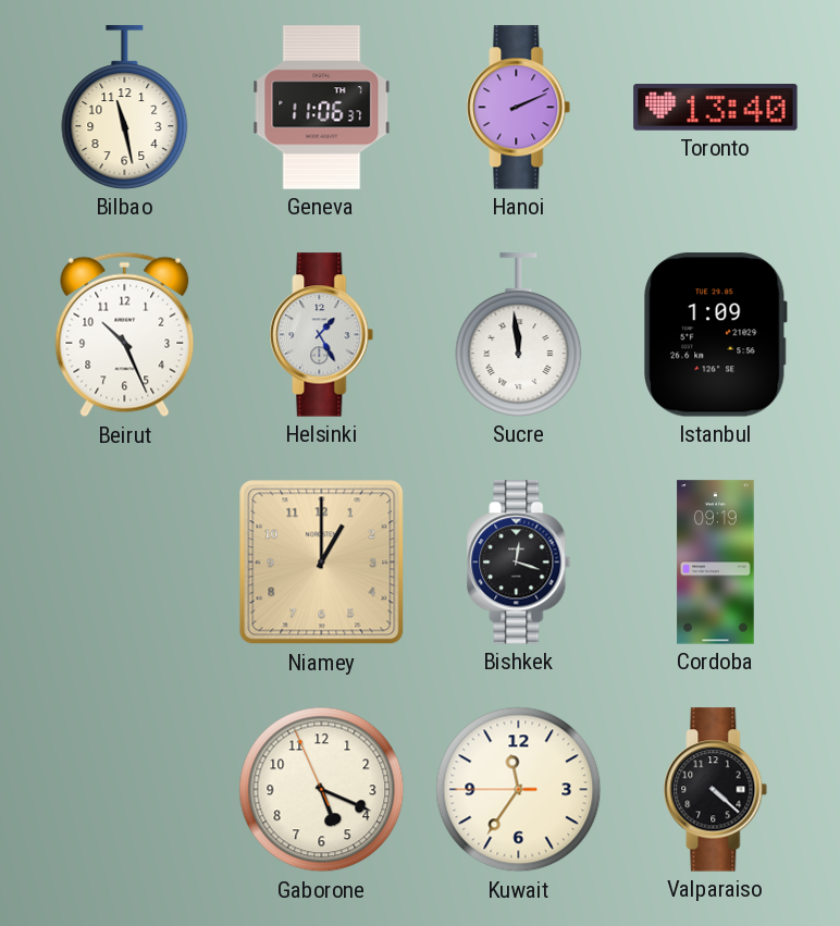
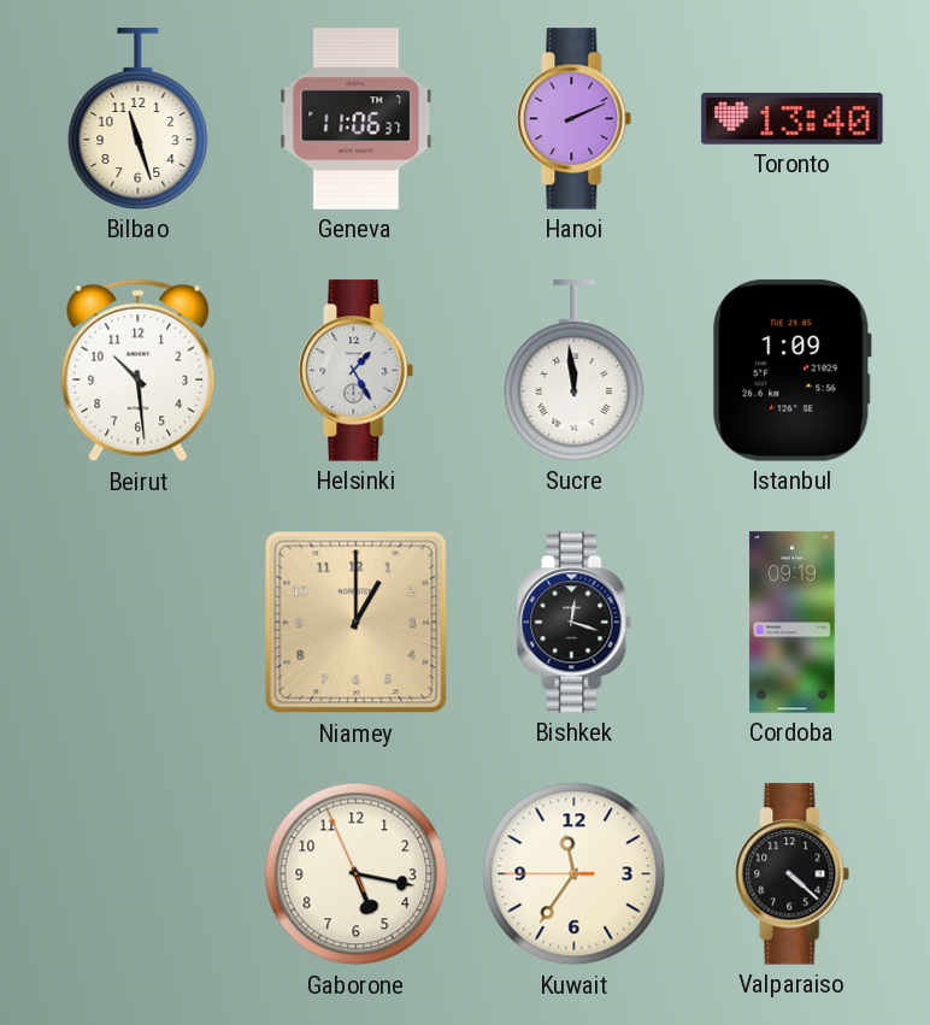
Bilbao: 11:28 -> 11:27 (139, 119)
Beirut: 10:26 -> 10:29 (139, 371)
Gaborone: 5:18 -> 5:16 (357, 874)
